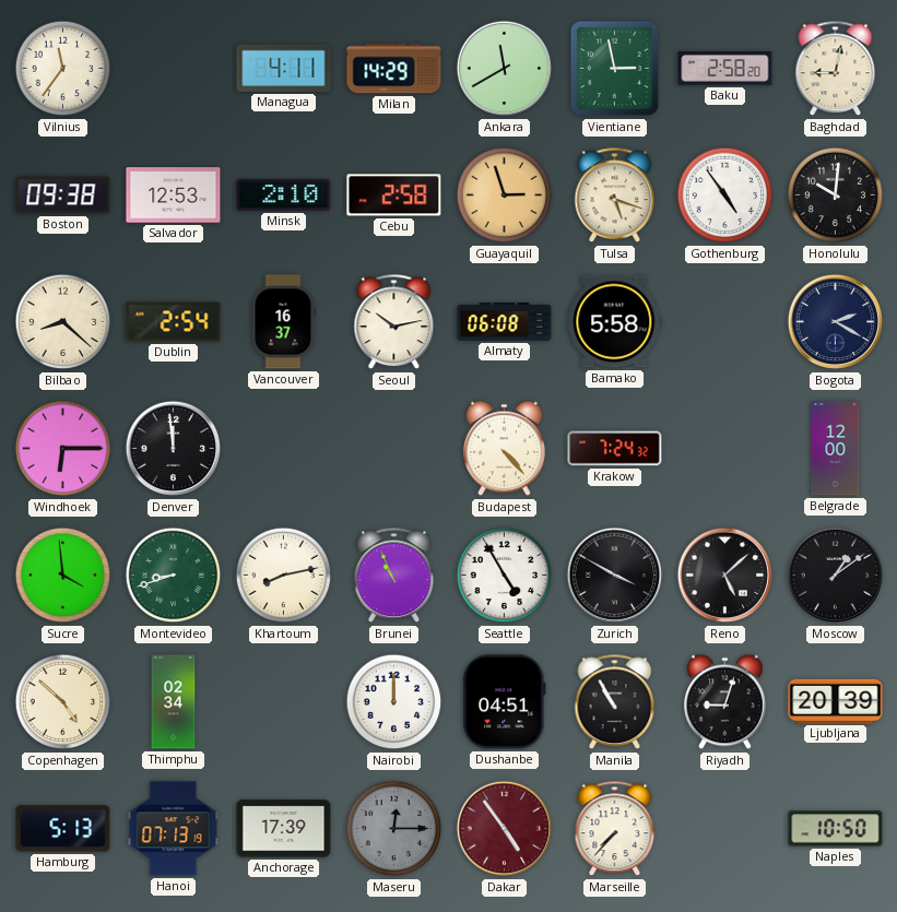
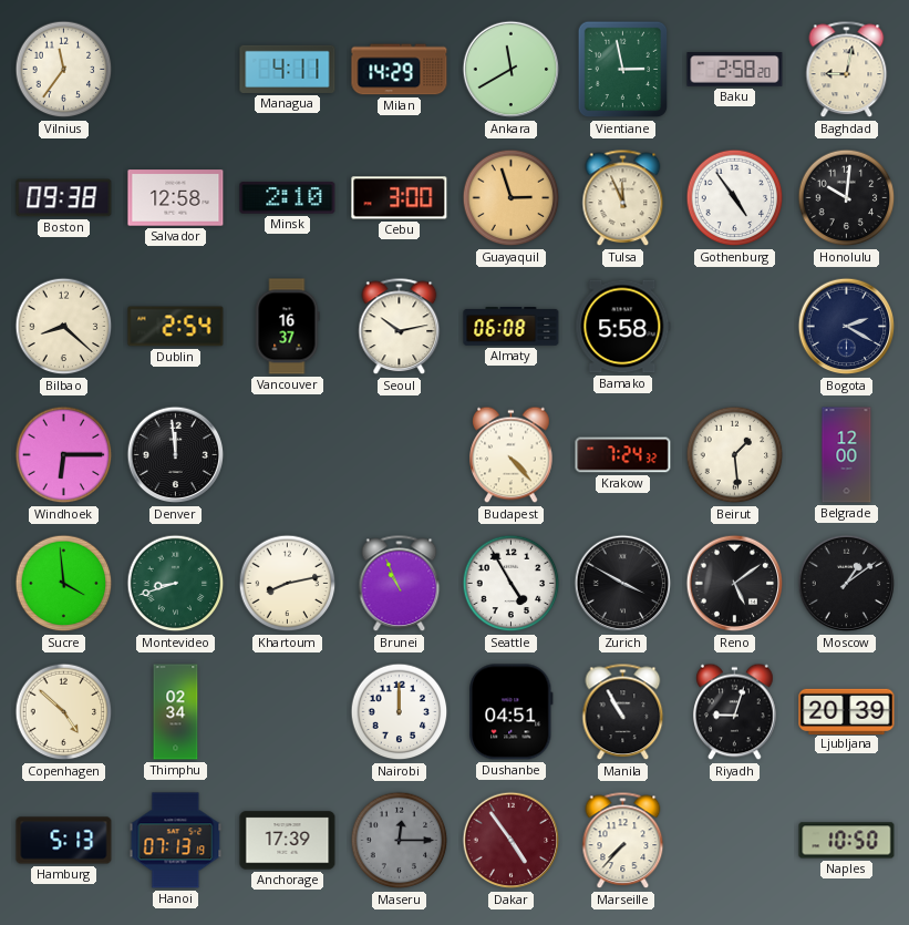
Salvador: 12:53 -> 12:58 (176, 198)
Cebu: 2:58 -> 3:00 (400, 198)
Tulsa: 5:18 -> 11:56 (623, 198)
Beirut: none -> 1:29 (735, 455)
Reno: 5:08 -> 5:09 (735, 584)
